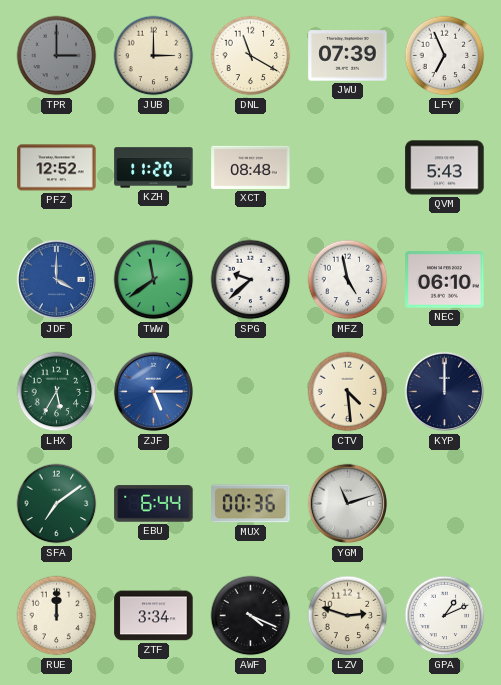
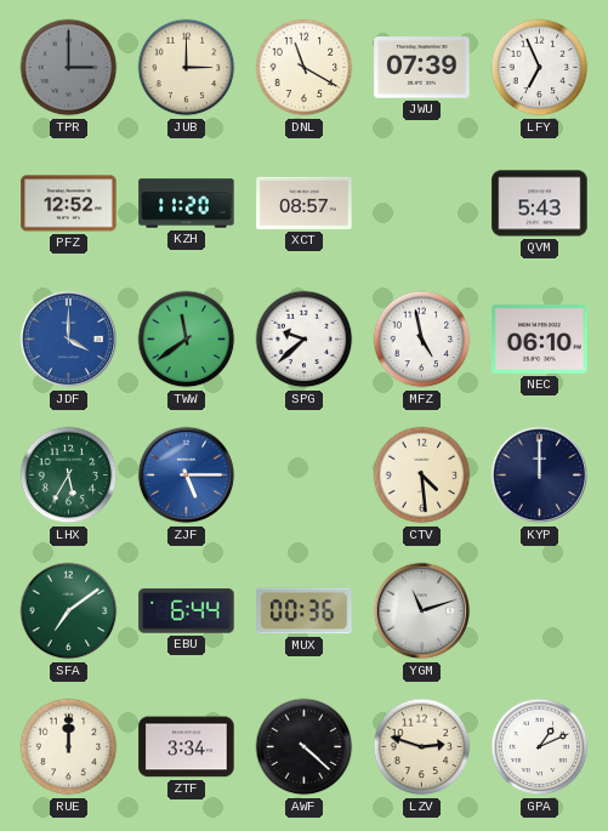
XCT: 08:48 -> 08:57 (305, 203)
AWF: 4:19 -> 4:22 (305, 747)
